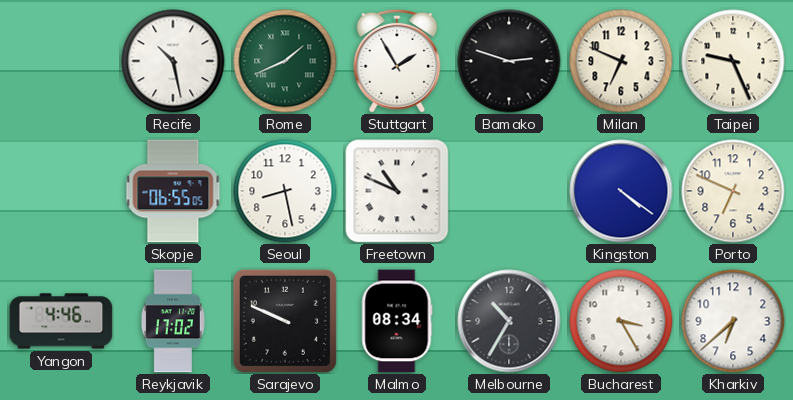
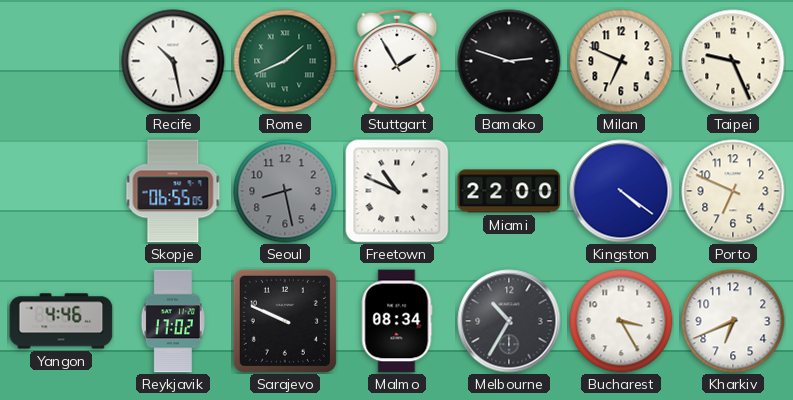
Seoul dial: white -> grey (285, 191)
Miami: none -> 22:00 (509, 191)
Kharkiv: 6:38 -> 6:41 (733, 321)
